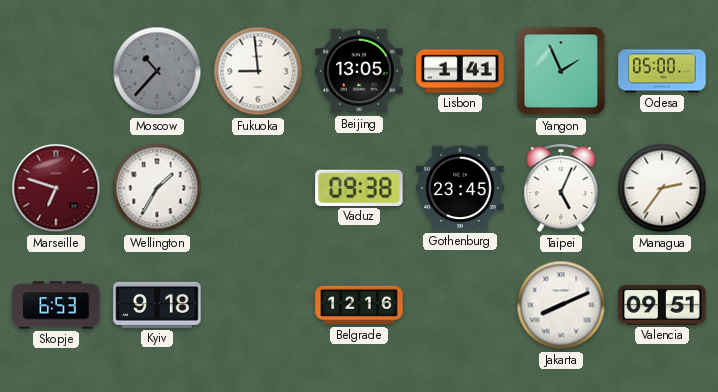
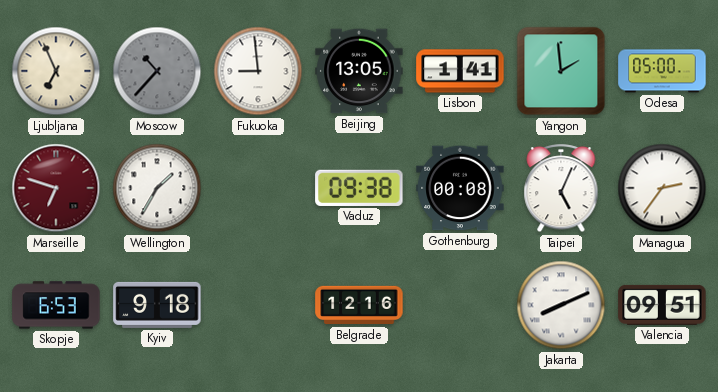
Ljubljana: none -> 6:56 (56, 71)
Yangon: 1:56 -> 1:59 (561, 71)
Gothenburg: 23:45 -> 00:08 (460, 188)
